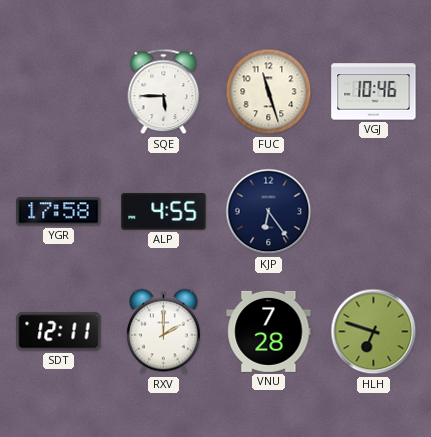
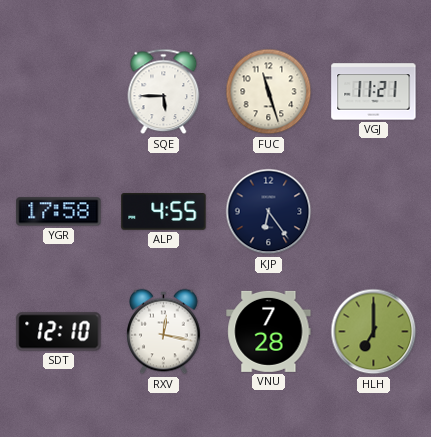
VGJ: 10:46 -> 11:21 (374, 92)
SDT: 12:11 -> 12:10 (59, 332)
RXV: 2:00 -> 12:17 (164, 332)
HLH: 6:48 -> 7:00 (374, 332)
